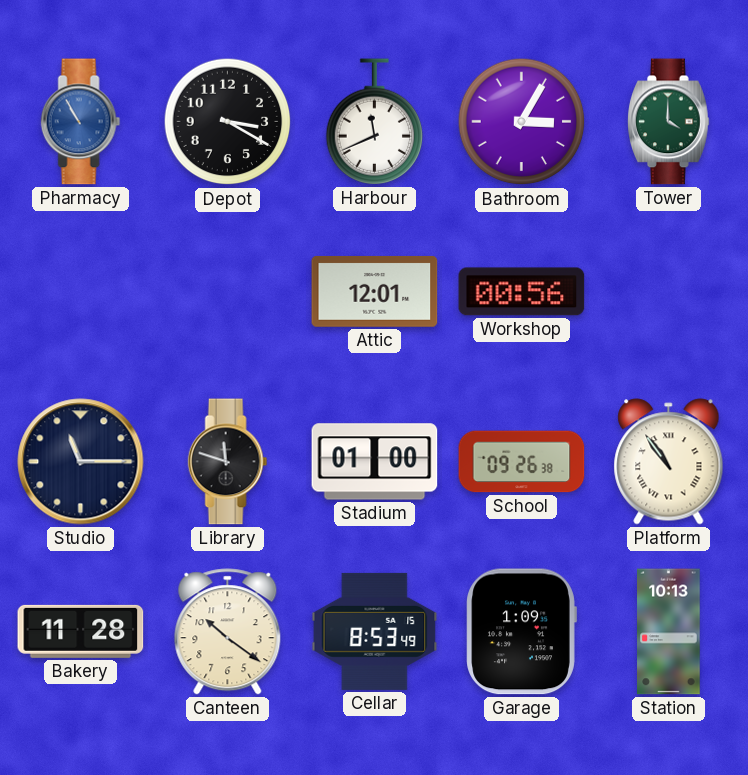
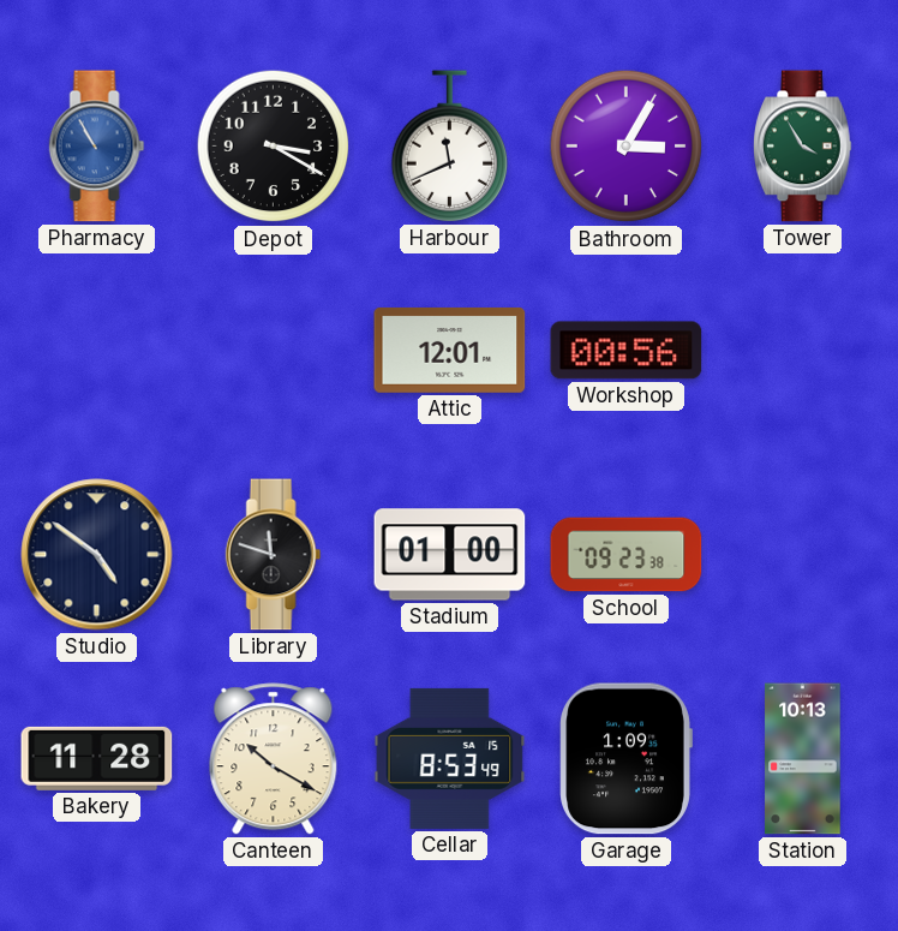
Tower: 4:00 -> 3:55 (803, 147)
Studio: 11:15 -> 4:51 (97, 555)
School: 09:26 -> 09:23 (627, 555)
Platform: 10:54 -> none (669, 462)
Canteen: 10:21 -> 10:20 (274, 759)
